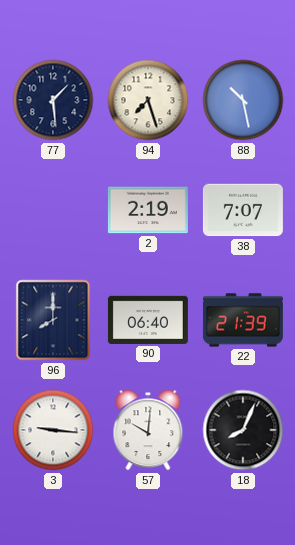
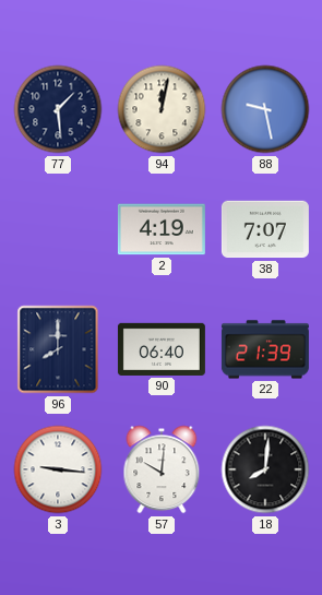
94: 7:27 -> 12:02 (162, 109)
88: 10:28 -> 9:28 (265, 109)
2: 2:19 -> 4:19 (162, 229)
18: 8:04 -> 8:01 (265, 469)
